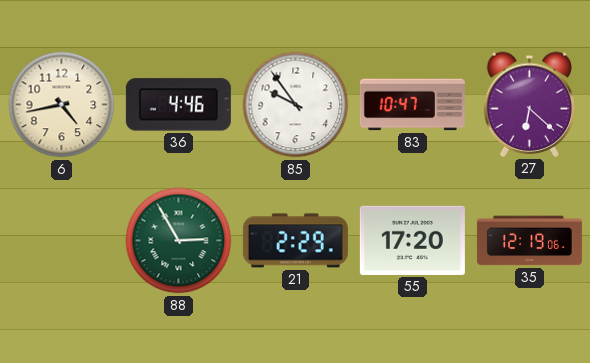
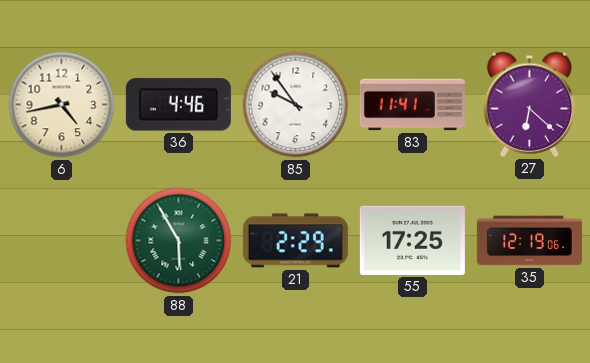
83: 10:47 -> 11:41 (412, 105)
88: 2:55 -> 5:55 (179, 241)
55: 17:20 -> 17:25 (412, 240)
